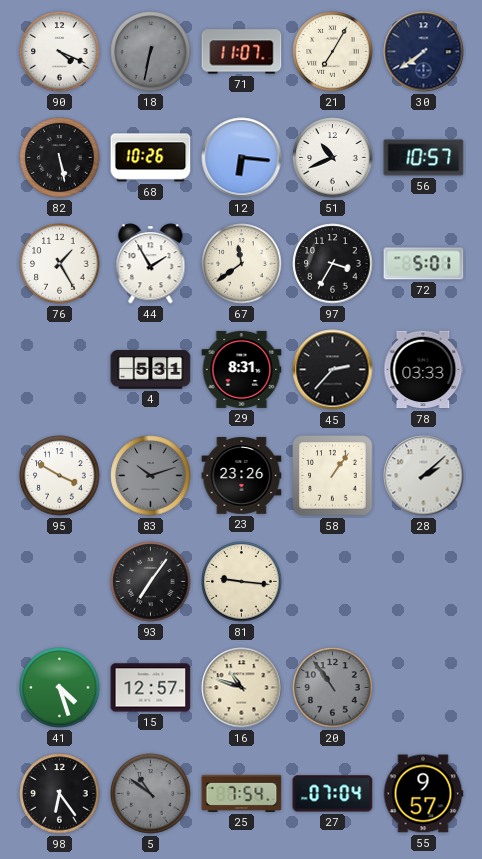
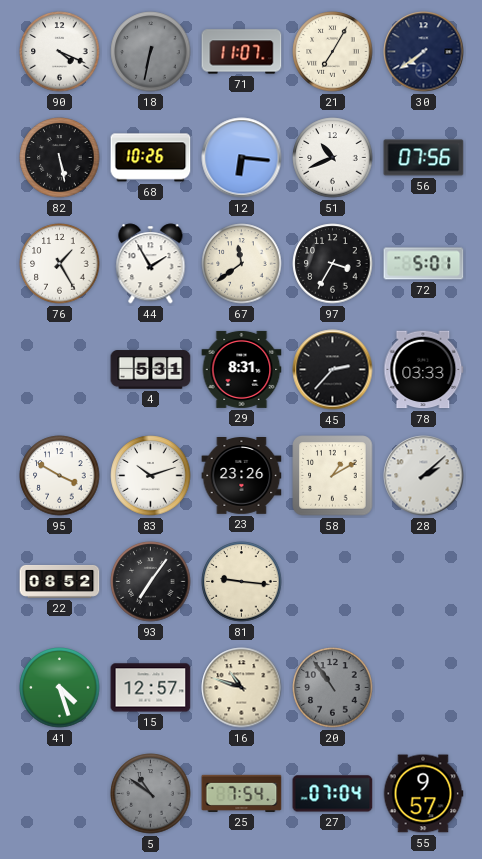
56: 10:57 -> 07:56 (424, 158)
83 dial: grey -> white (151, 476)
58: 1:06 -> 1:10 (333, 476)
22: none -> 08:52 (60, 581)
98: 6:24 -> none (60, 794)
